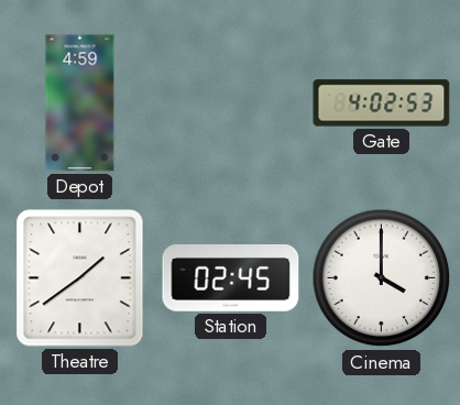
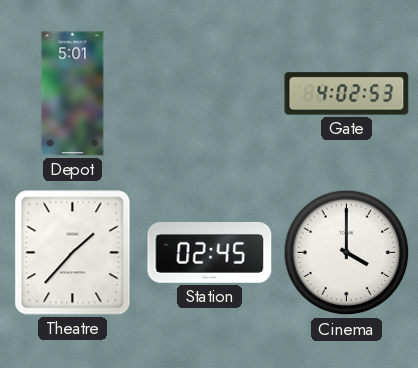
Depot: 4:59 -> 5:01 (73, 94)
Theatre: 1:39 -> 1:37 (73, 253)
